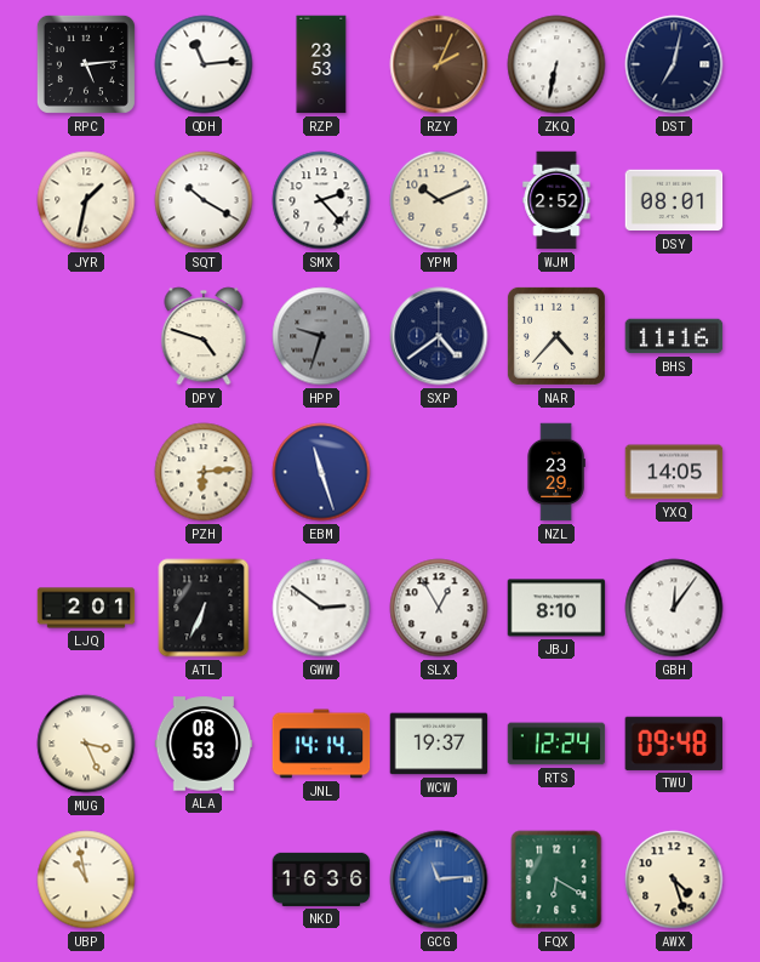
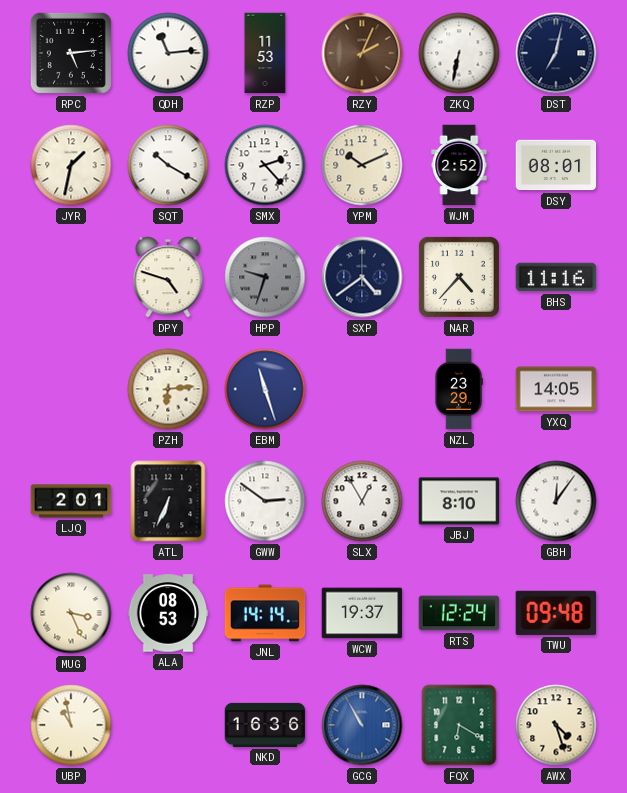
RZP: 23:53 -> 11:53 (265, 53)
GCG: 11:14 -> 10:55 (362, 725)
